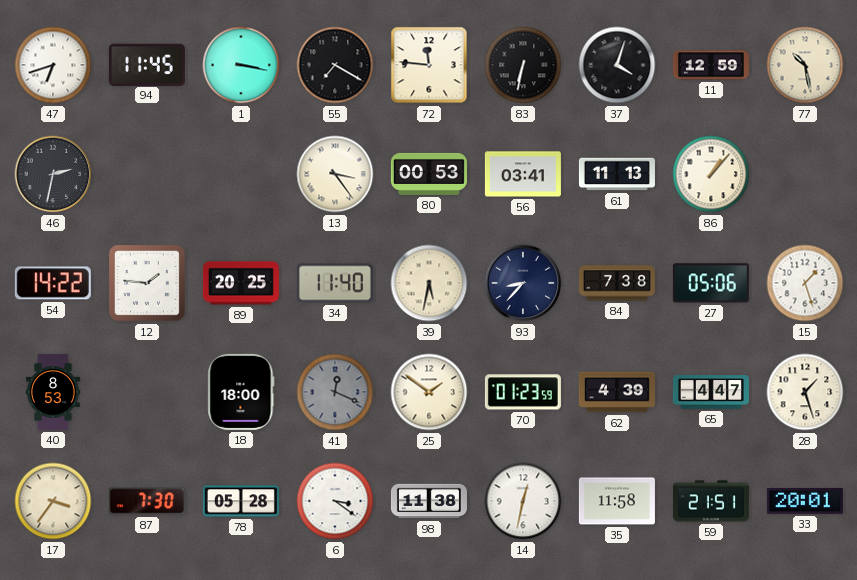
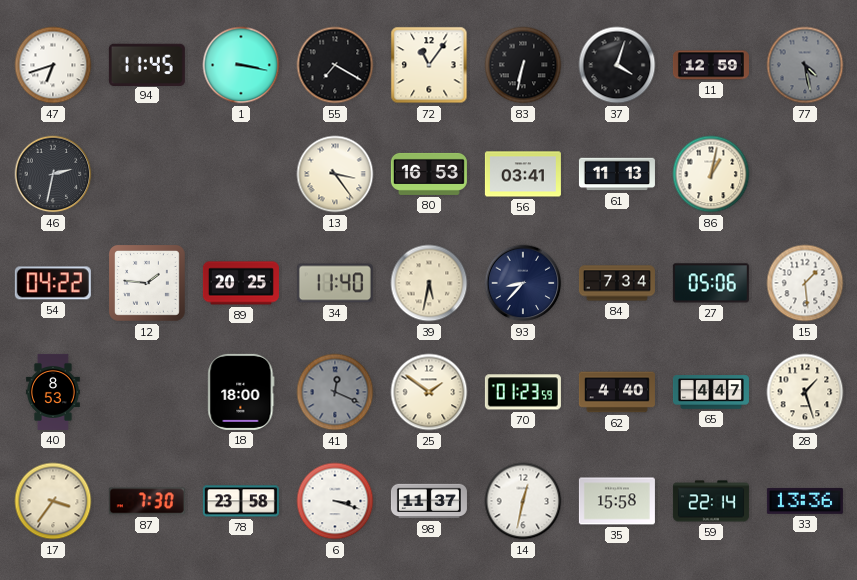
72: 11:46 -> 11:06 (429, 65)
77: 10:28 -> 4:28 (805, 65)
77 dial: cream -> grey (805, 65)
80: 00:53 -> 16:53 (429, 174)
86: 1:07 -> 1:02 (711, 174)
54: 14:22 -> 04:22 (53, 283)
84: 7:38 -> 7:34 (617, 283)
15: 1:27 -> 1:29 (805, 283)
62: 4:39 -> 4:40 (617, 392)
78: 05:28 -> 23:58 (241, 501)
6: 3:21 -> 3:18 (335, 501)
98: 11:38 -> 11:37 (429, 501)
35: 11:58 -> 15:58 (617, 501)
59: 21:51 -> 22:14 (711, 501)
33: 20:01 -> 13:36 (805, 501)
